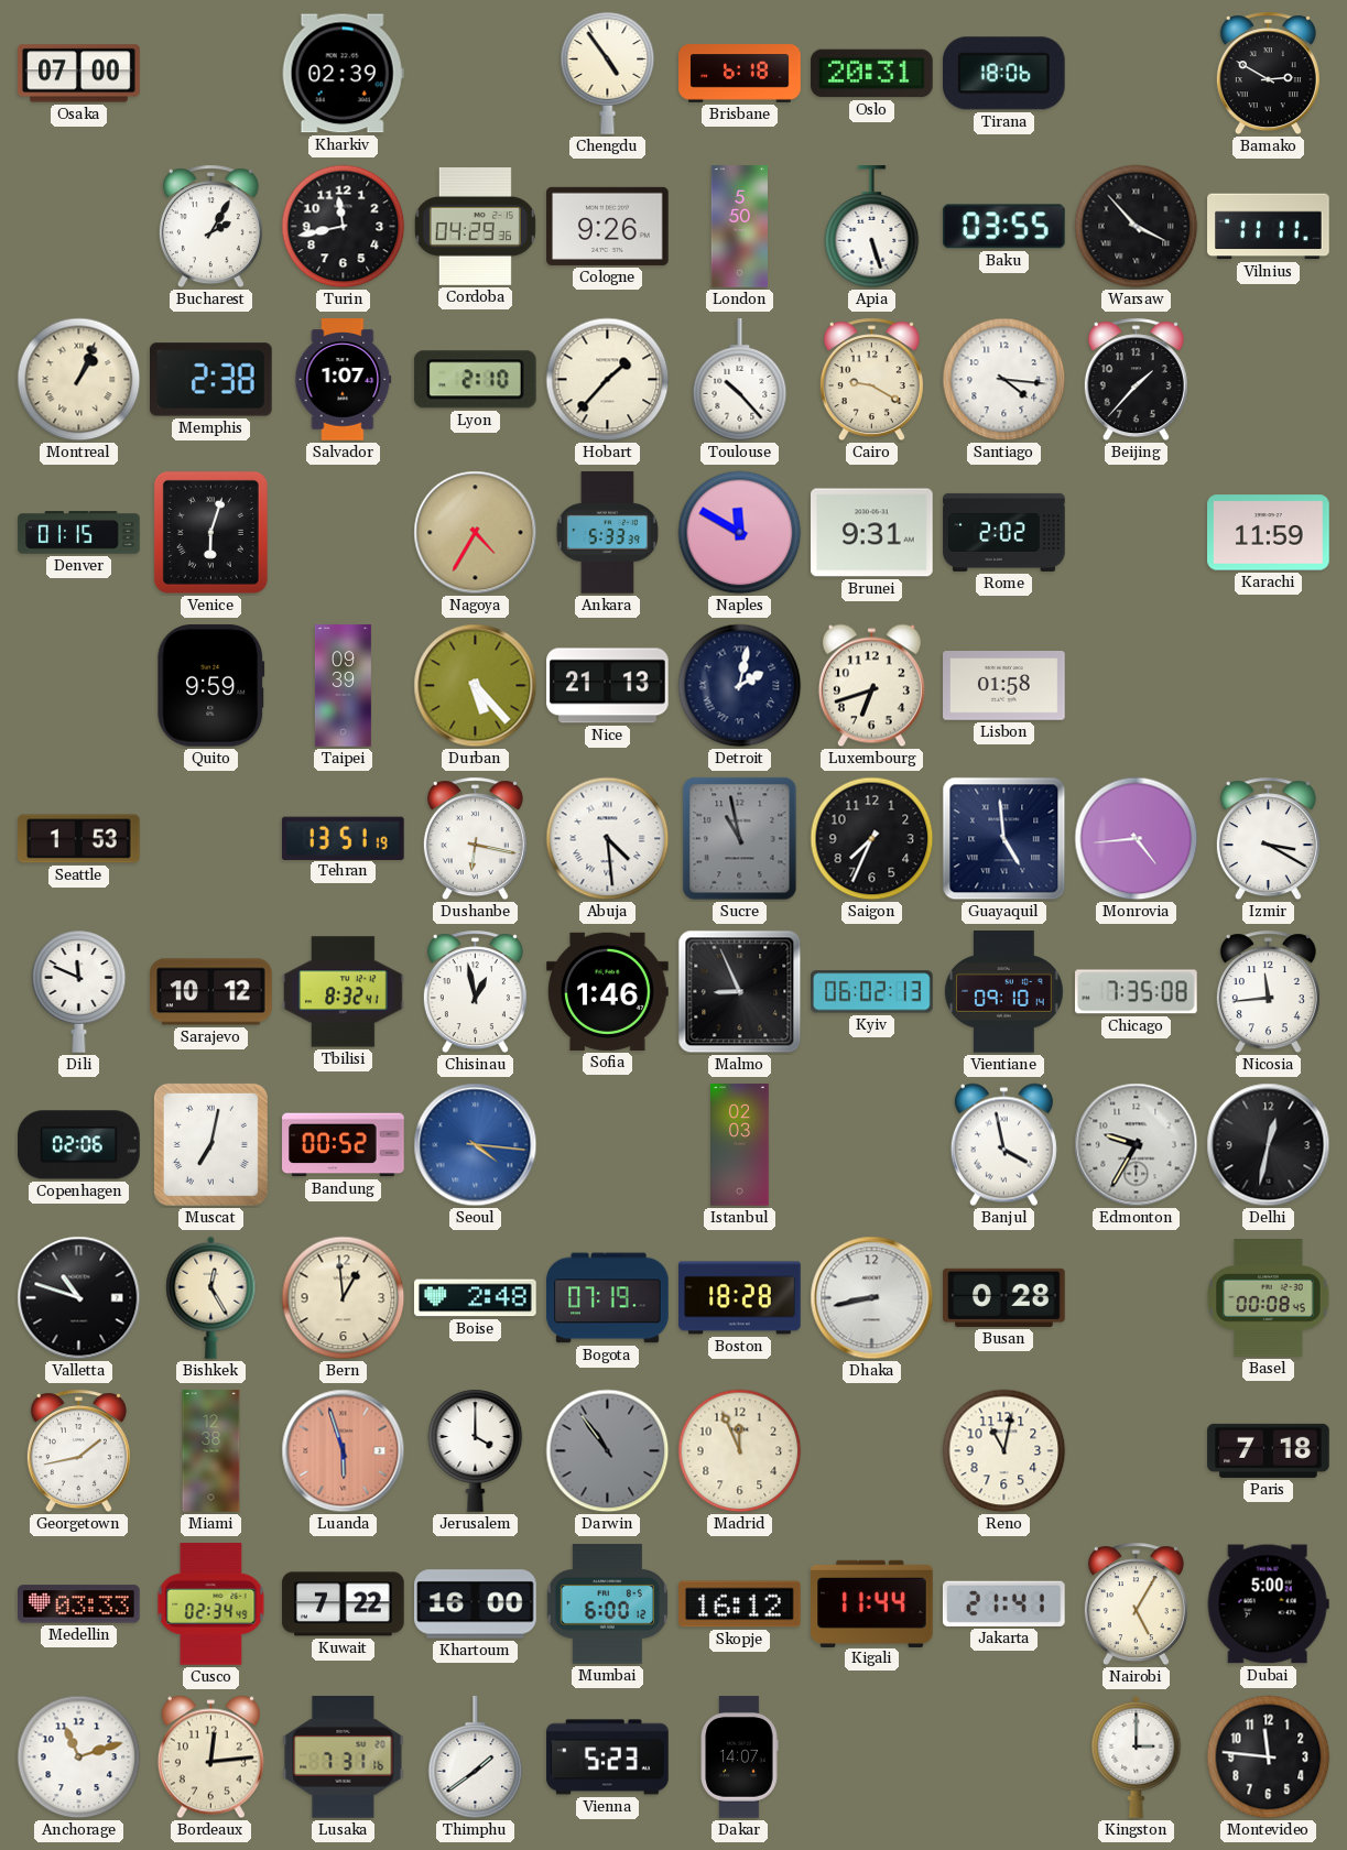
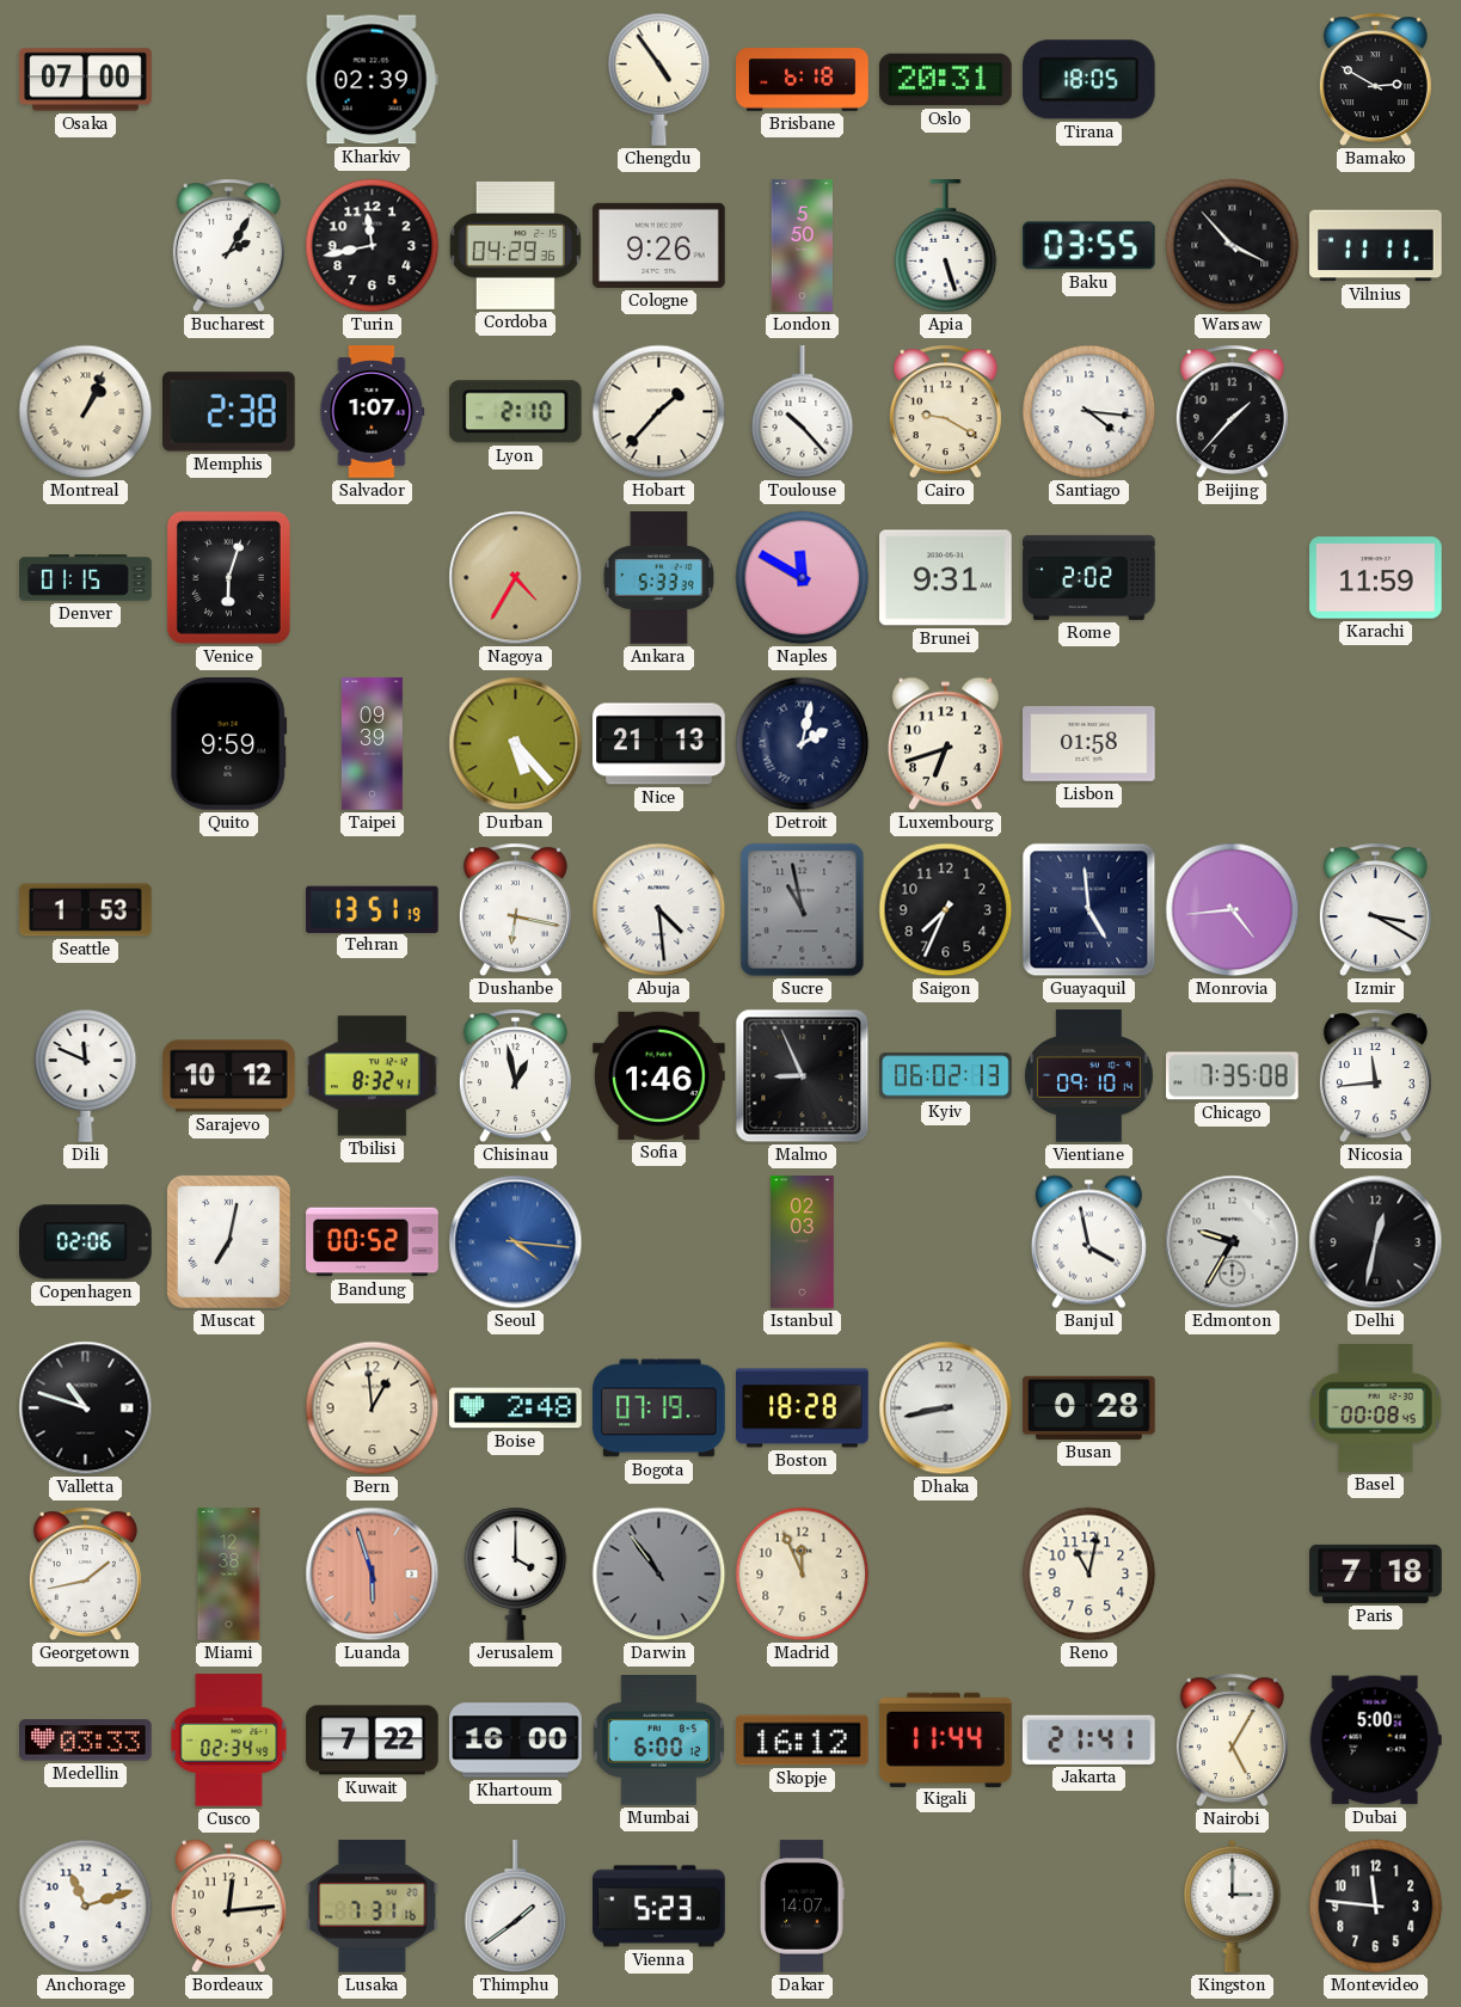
Tirana: 18:06 -> 18:05 (1088, 80)
Bishkek: 12:25 -> none (211, 1297)
